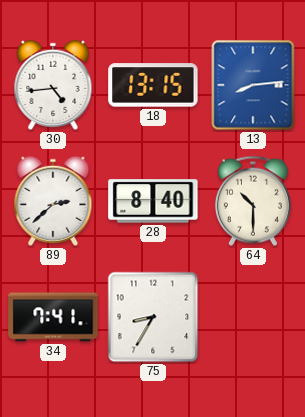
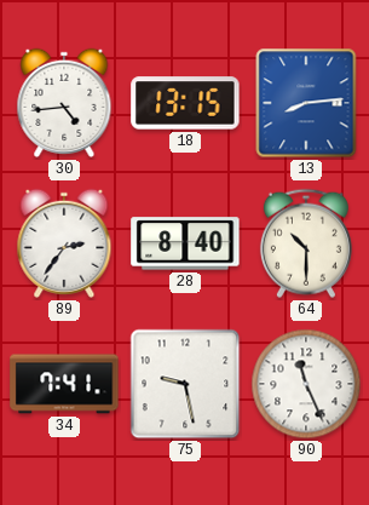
89: 2:38 -> 2:36 (64, 243)
75: 8:35 -> 9:28 (185, 384)
90: none -> 11:26 (306, 384)
